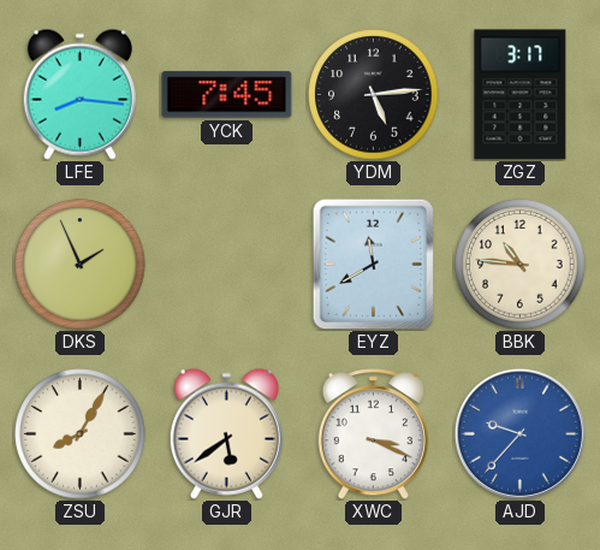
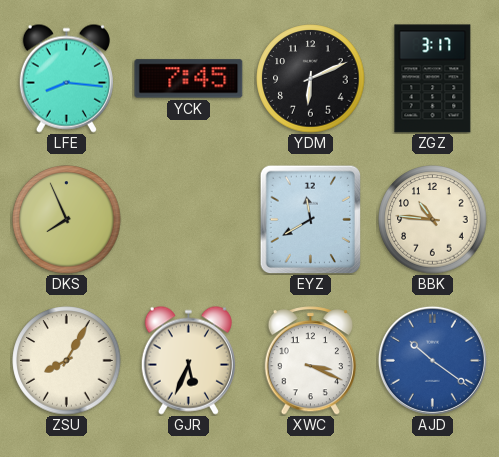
YDM: 5:14 -> 6:11 (311, 79)
DKS: 1:56 -> 7:56 (67, 220)
GJR: 5:39 -> 5:34 (188, 360)
AJD: 9:37 -> 10:21 (432, 360)
